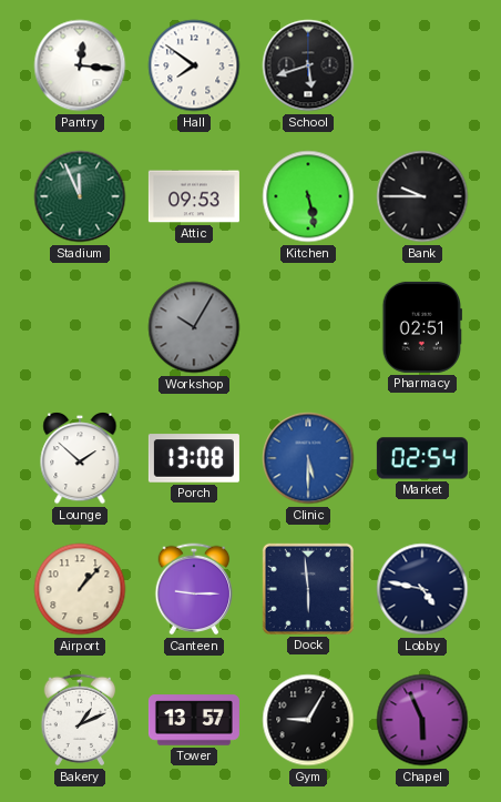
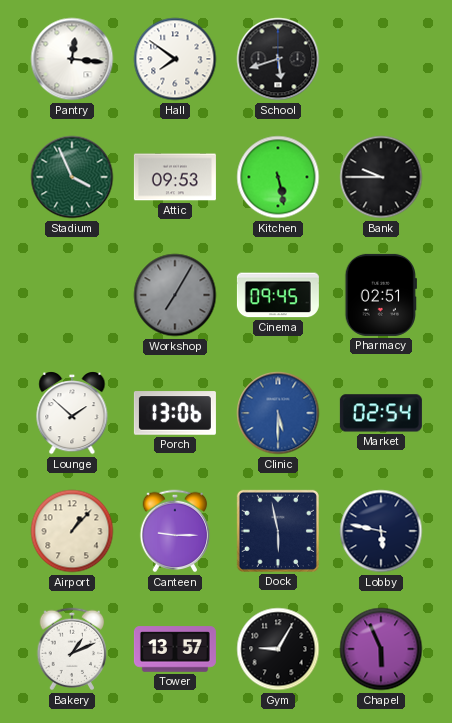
Stadium: 11:56 -> 3:56 (72, 177)
Workshop: 10:05 -> 7:05 (175, 295)
Cinema: none -> 09:45 (278, 295)
Porch: 13:08 -> 13:06 (175, 413)
Dock: 5:59 -> 5:58 (278, 531)
Lobby: 4:47 -> 5:47 (381, 531)
